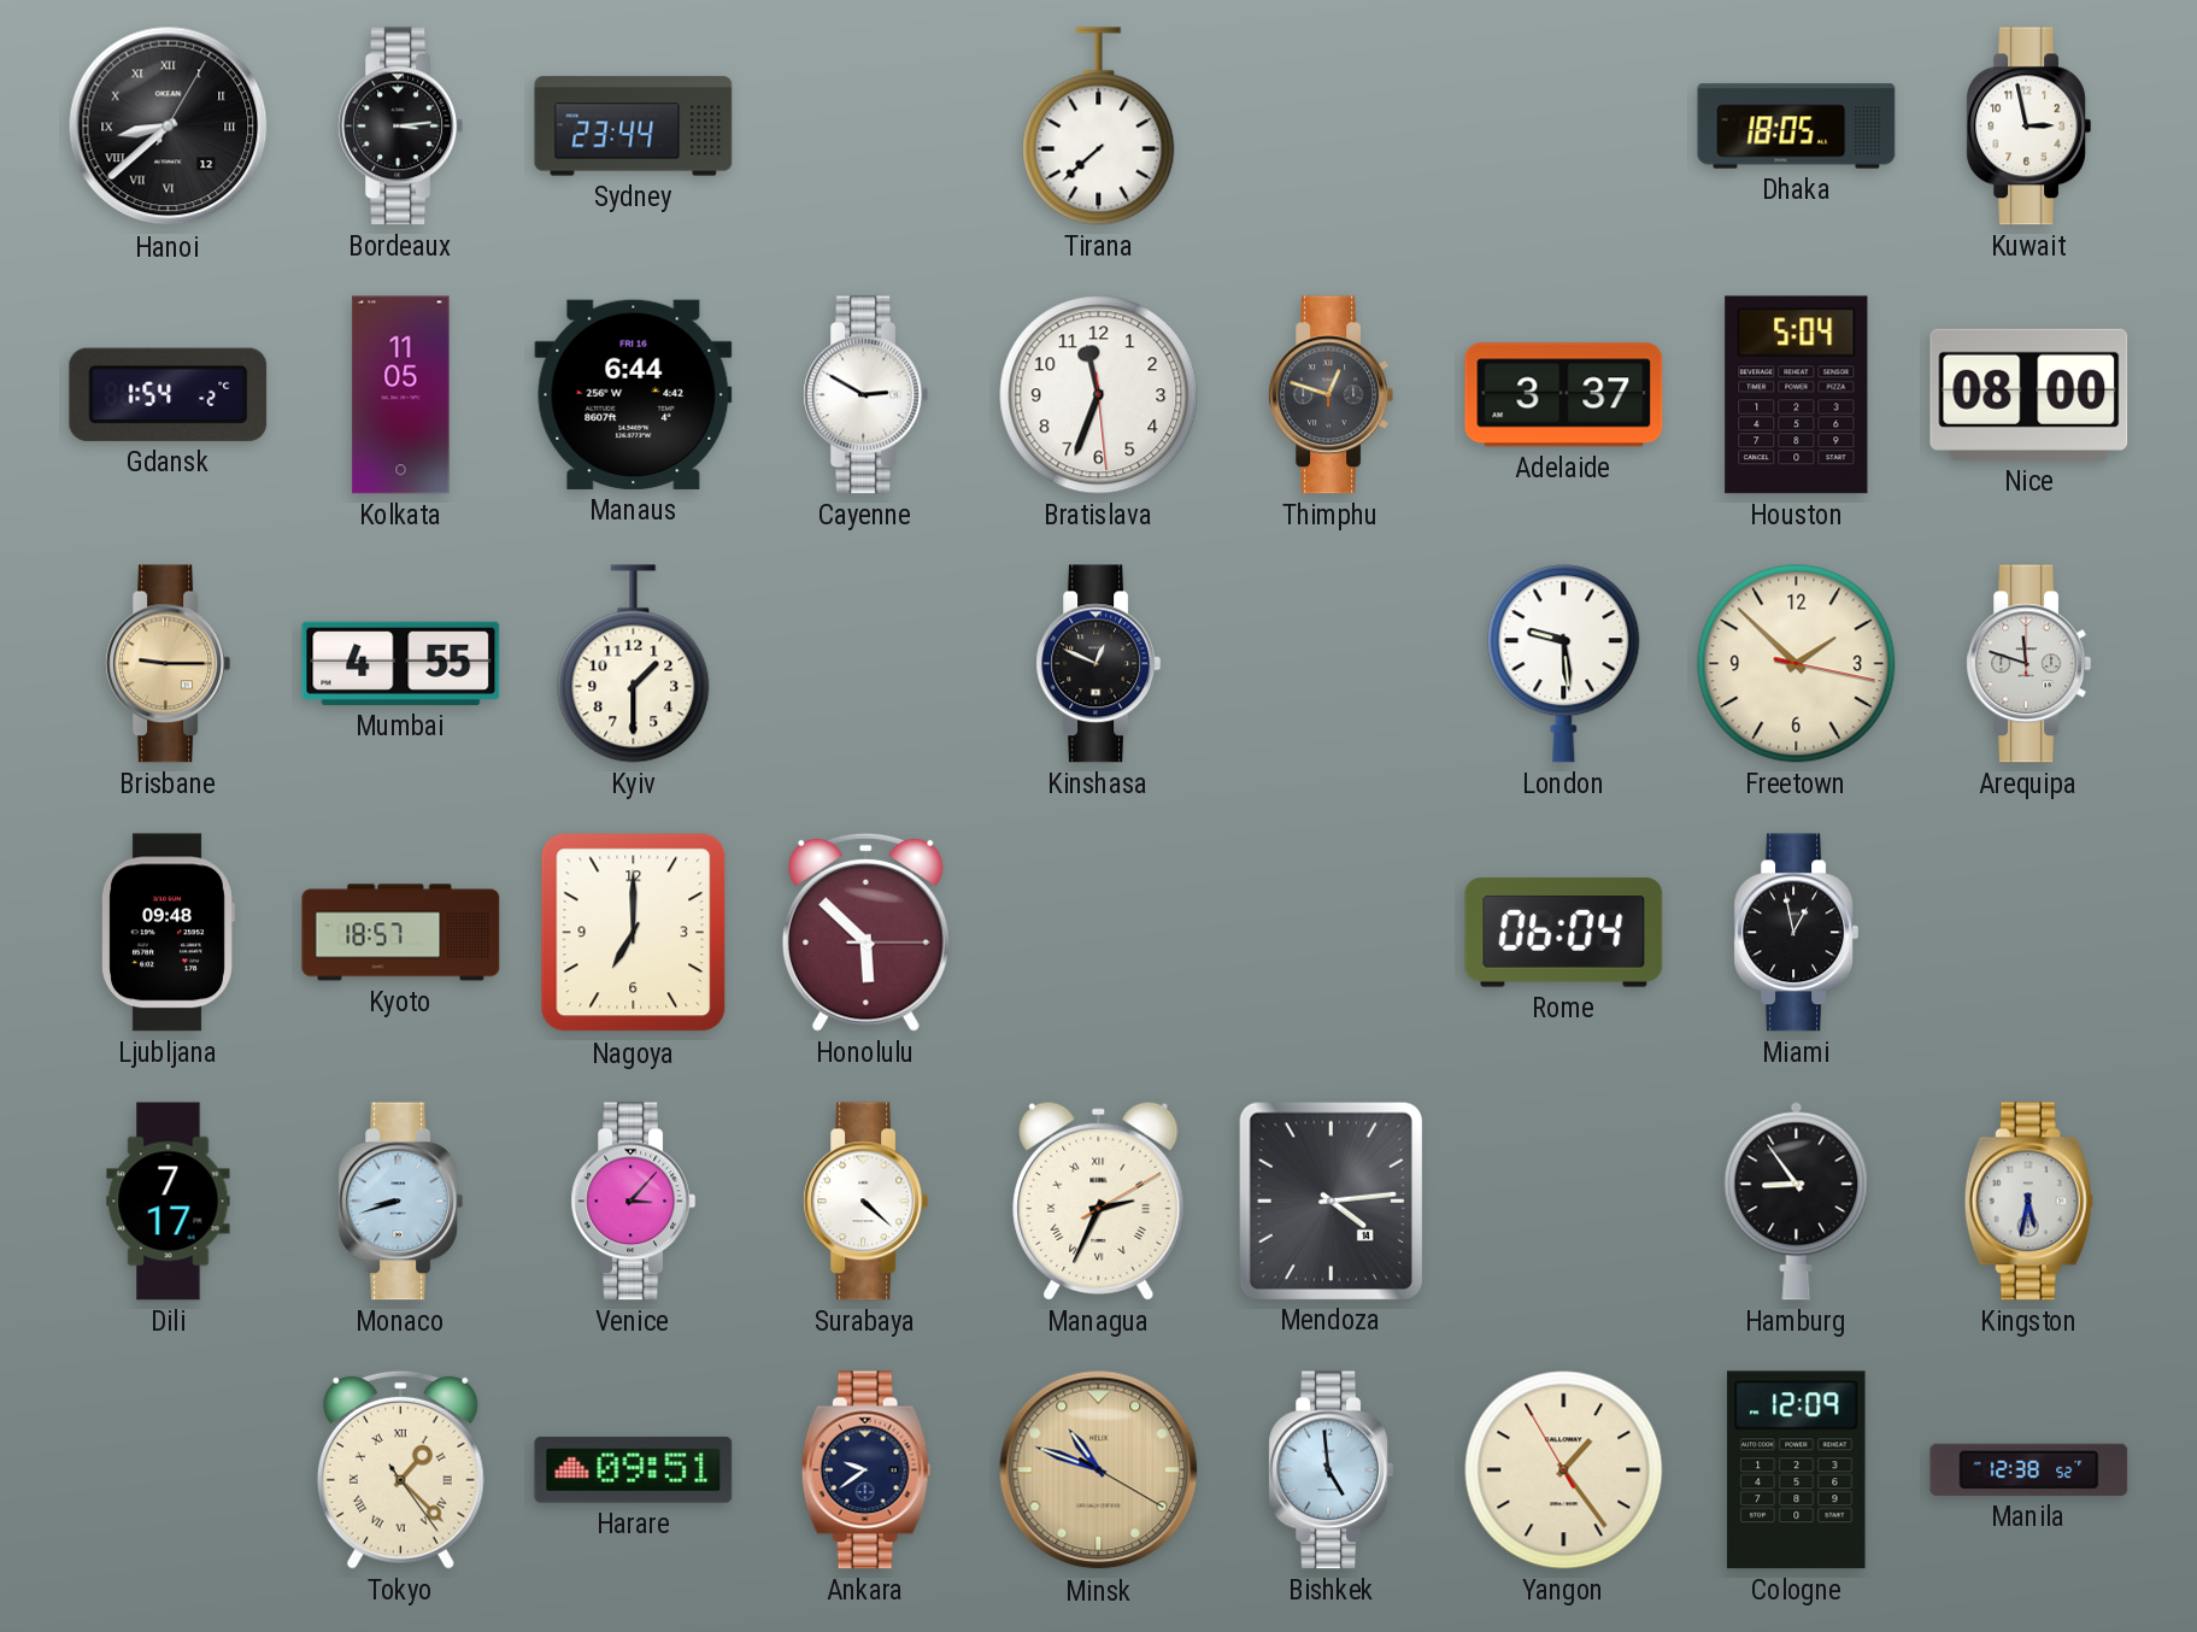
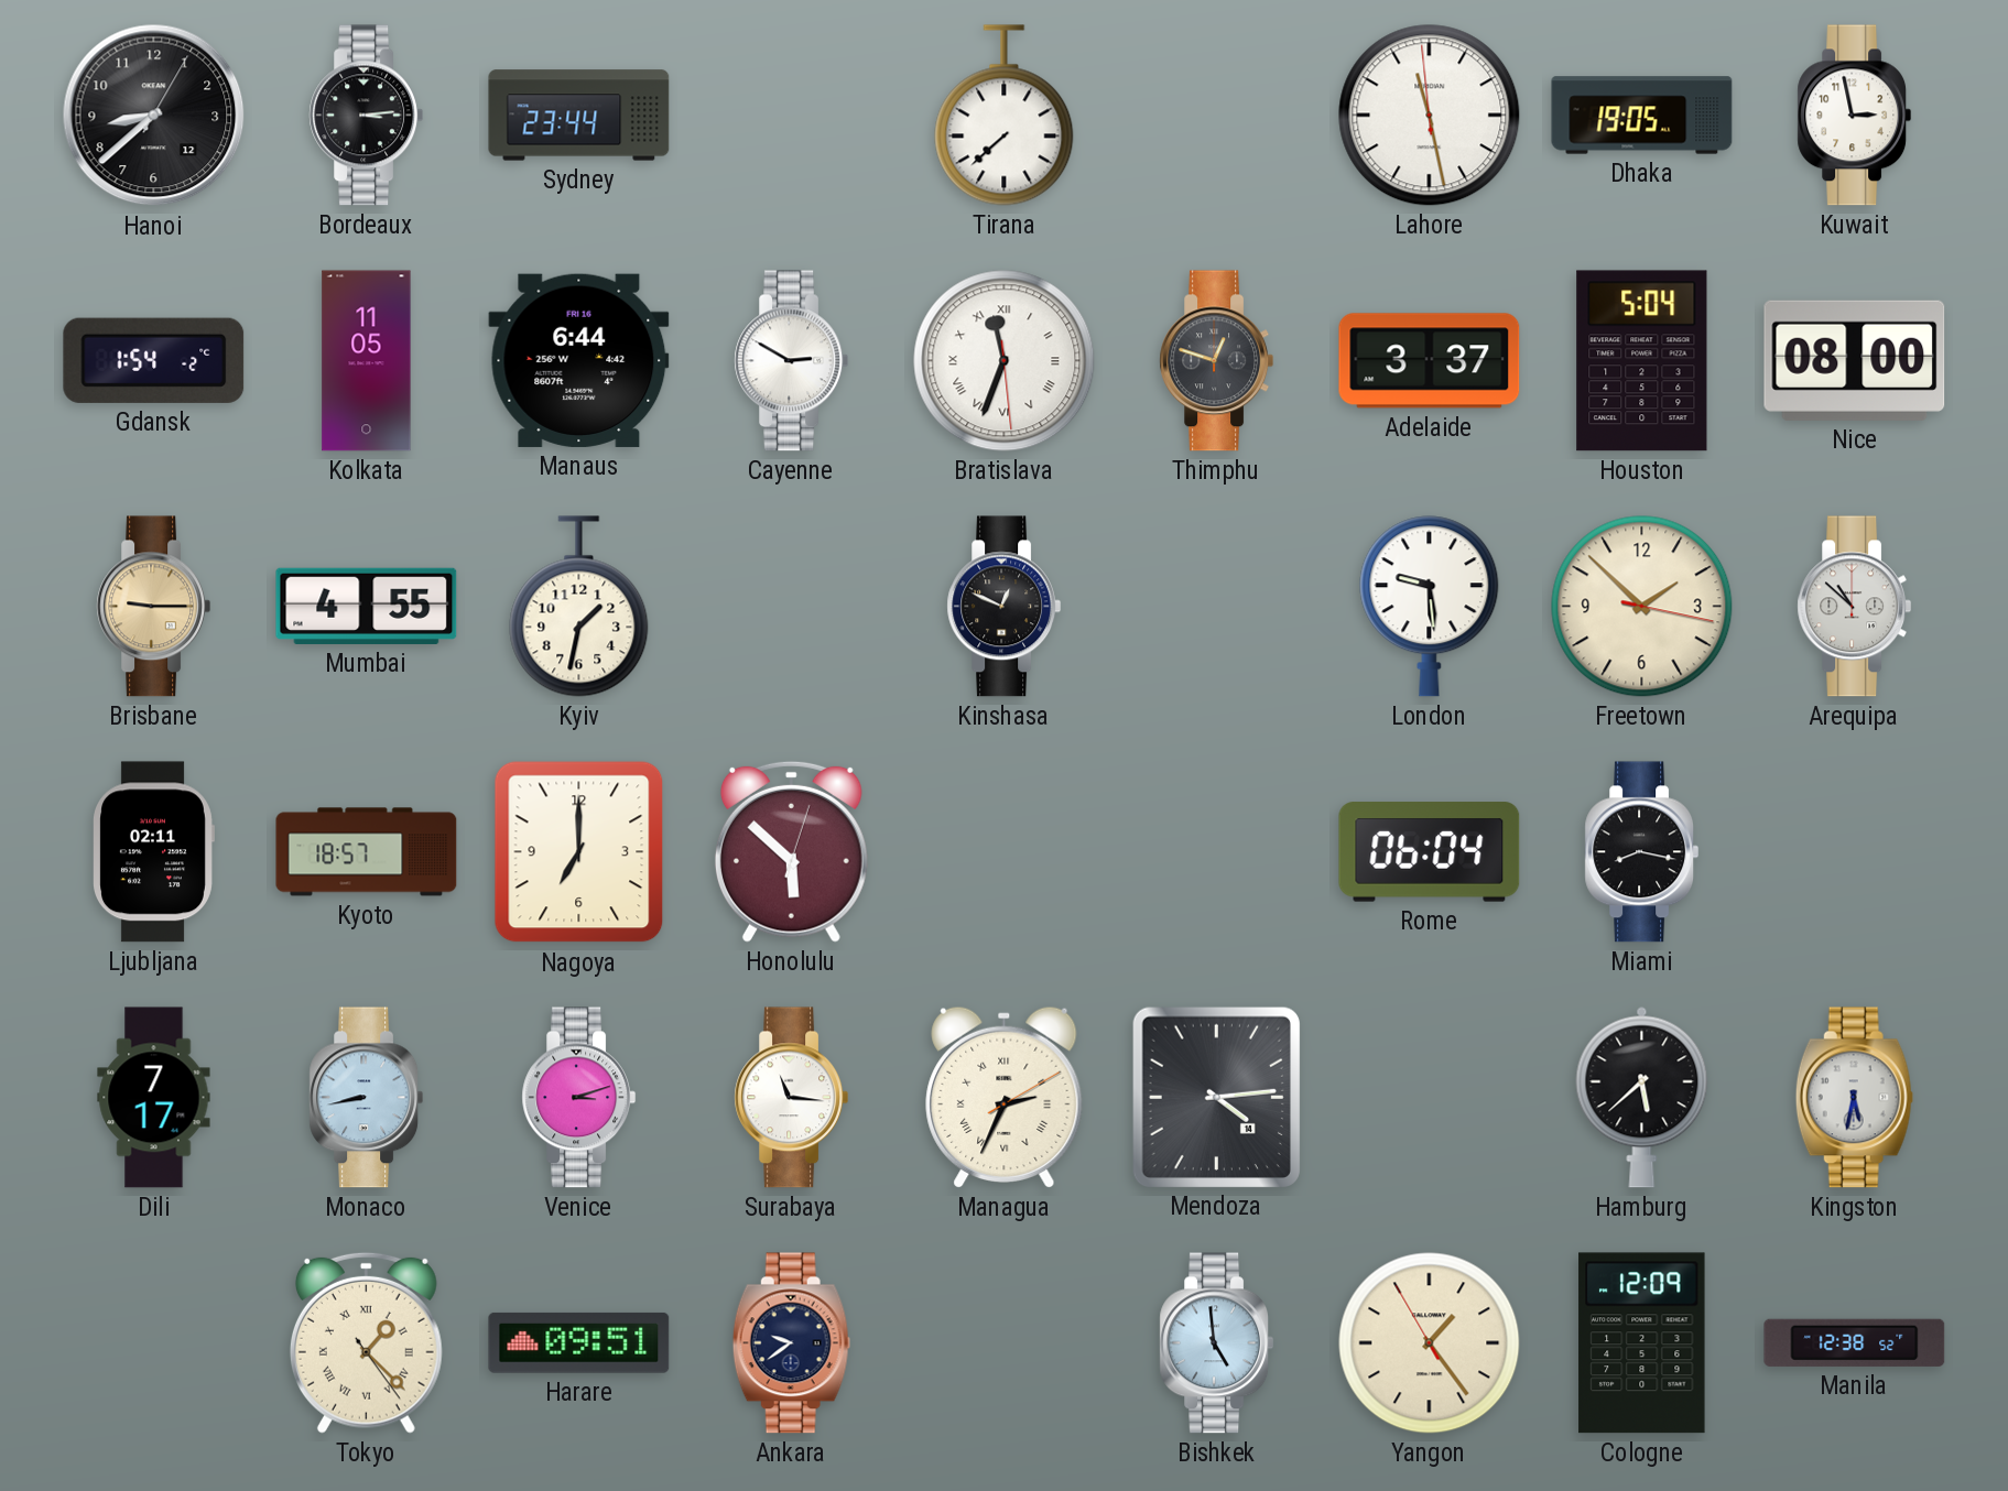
Hanoi numerals: Roman -> Arabic (154, 116)
Lahore: none -> 11:27 (1430, 116)
Dhaka: 18:05 -> 19:05 (1642, 116)
Bratislava numerals: Arabic -> Roman (1005, 361)
Kyiv: 1:30 -> 1:32 (579, 607)
Arequipa: 11:48 -> 10:52 (1855, 607)
Ljubljana: 09:48 -> 02:11 (154, 852)
Honolulu: 5:52:15 -> 5:52:03 (791, 851)
Miami: 12:58 -> 8:17 (1642, 852)
Monaco: 8:42 -> 8:43 (367, 1098)
Venice: 3:07 -> 3:12 (579, 1098)
Surabaya: 4:22 -> 11:16 (792, 1098)
Hamburg: 8:54 -> 5:38 (1642, 1097)
Minsk: 10:48 -> none (1099, 1470)
